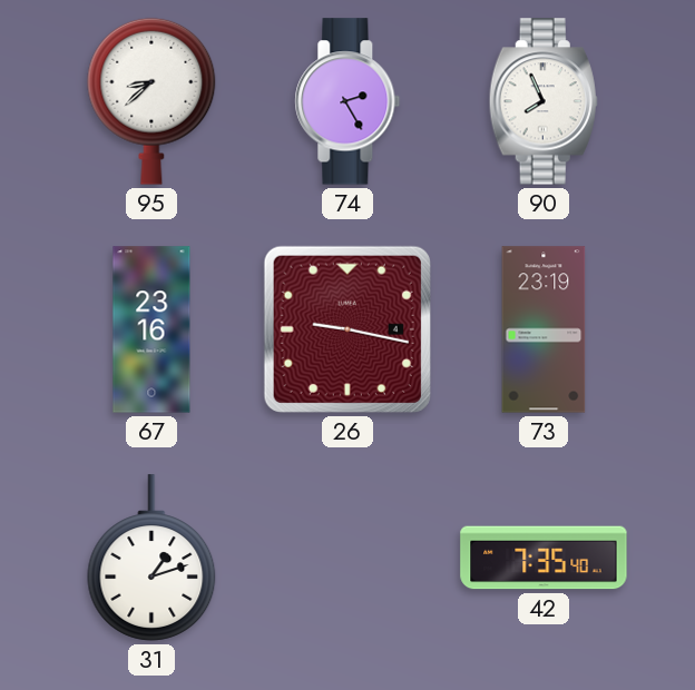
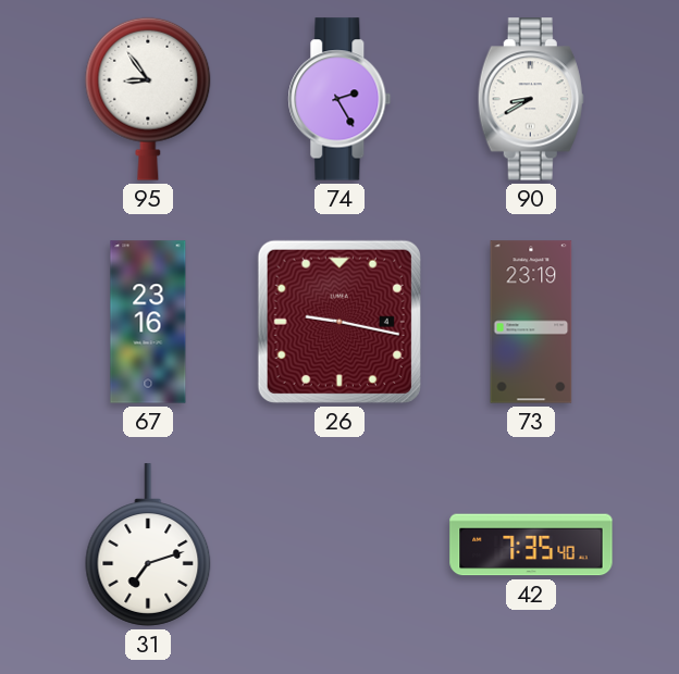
95: 8:38 -> 8:54 (148, 99)
90: 7:56 -> 8:40 (531, 99)
31: 1:12 -> 7:12 (148, 545)
